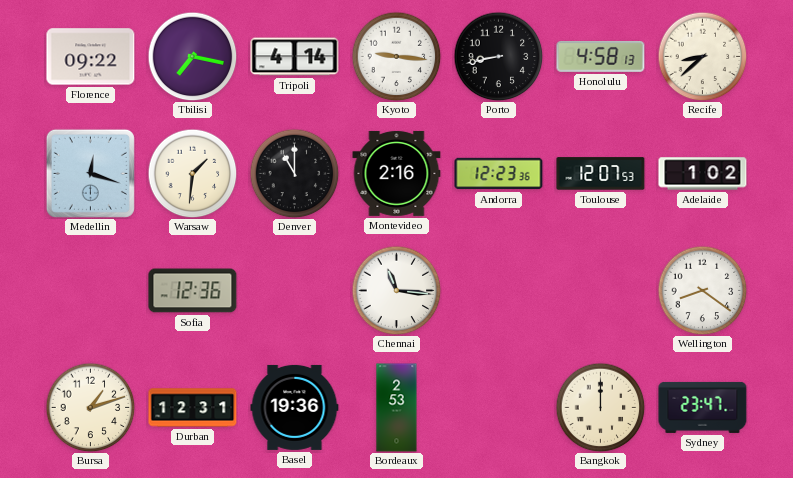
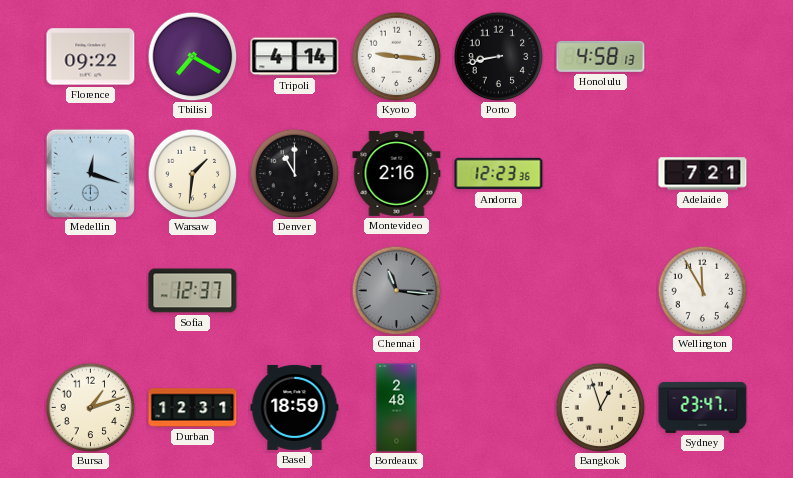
Tbilisi: 7:17 -> 7:20 (192, 56)
Recife: 8:38 -> none (702, 56)
Toulouse: 12:07 -> none (601, 174)
Adelaide: 1:02 -> 7:21 (703, 174)
Sofia: 12:36 -> 12:37 (193, 291)
Chennai dial: white -> grey (396, 290)
Wellington: 8:21 -> 11:55 (702, 290)
Basel: 19:36 -> 18:59 (295, 407)
Bordeaux: 2:53 -> 2:48 (397, 408)
Bangkok: 12:00 -> 12:57 (600, 407)
